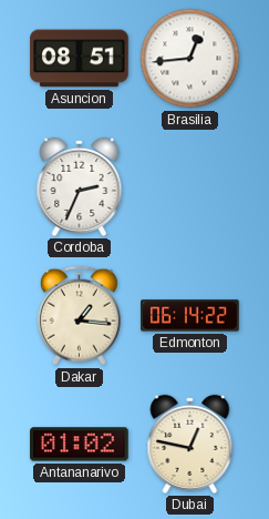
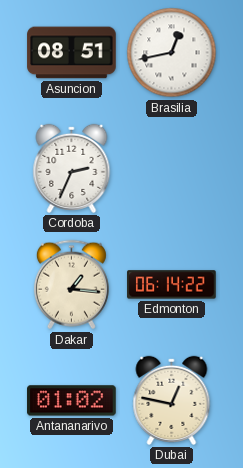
Brasilia: 12:44 -> 12:43 (172, 53)
